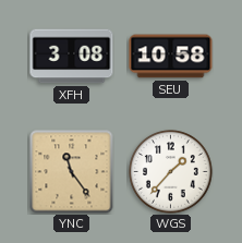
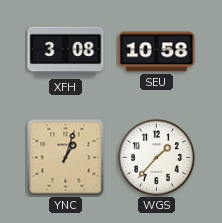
YNC: 11:24 -> 1:03 (66, 158)
